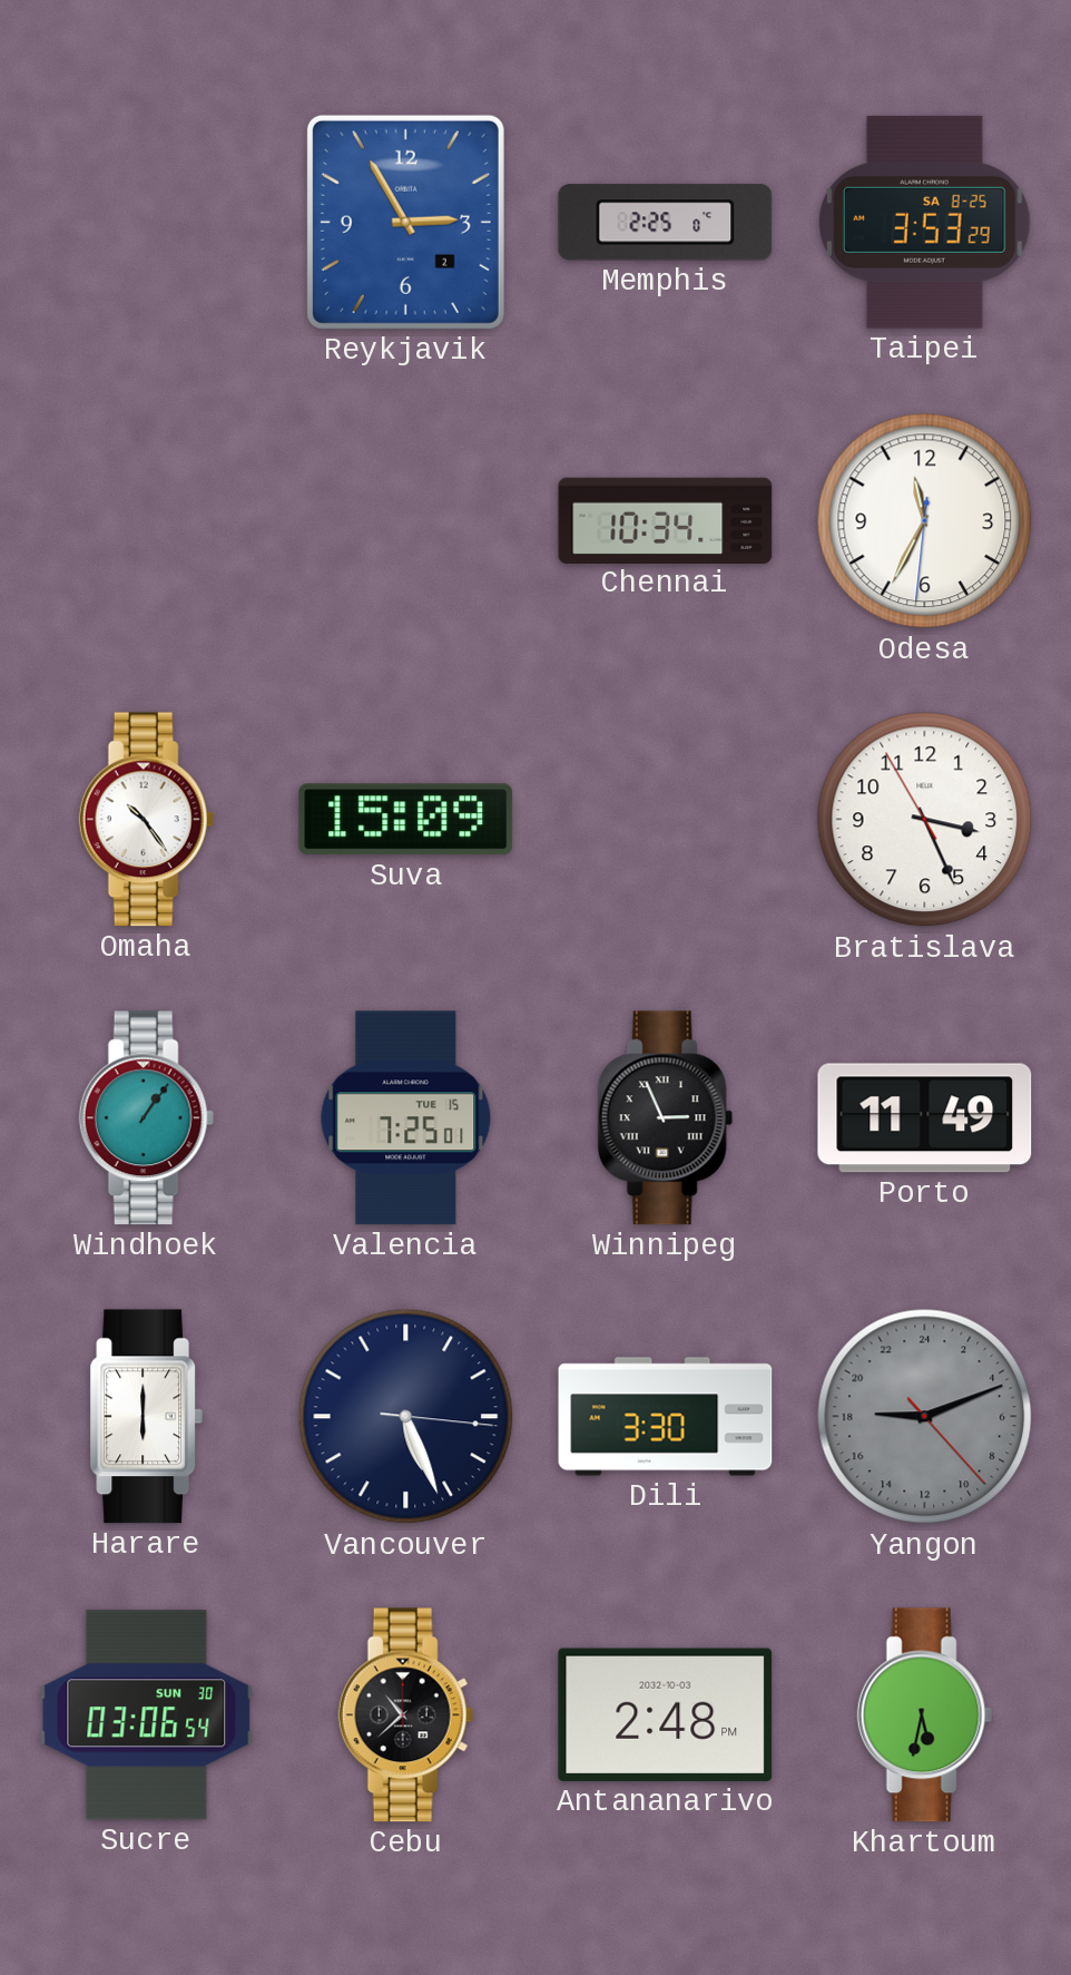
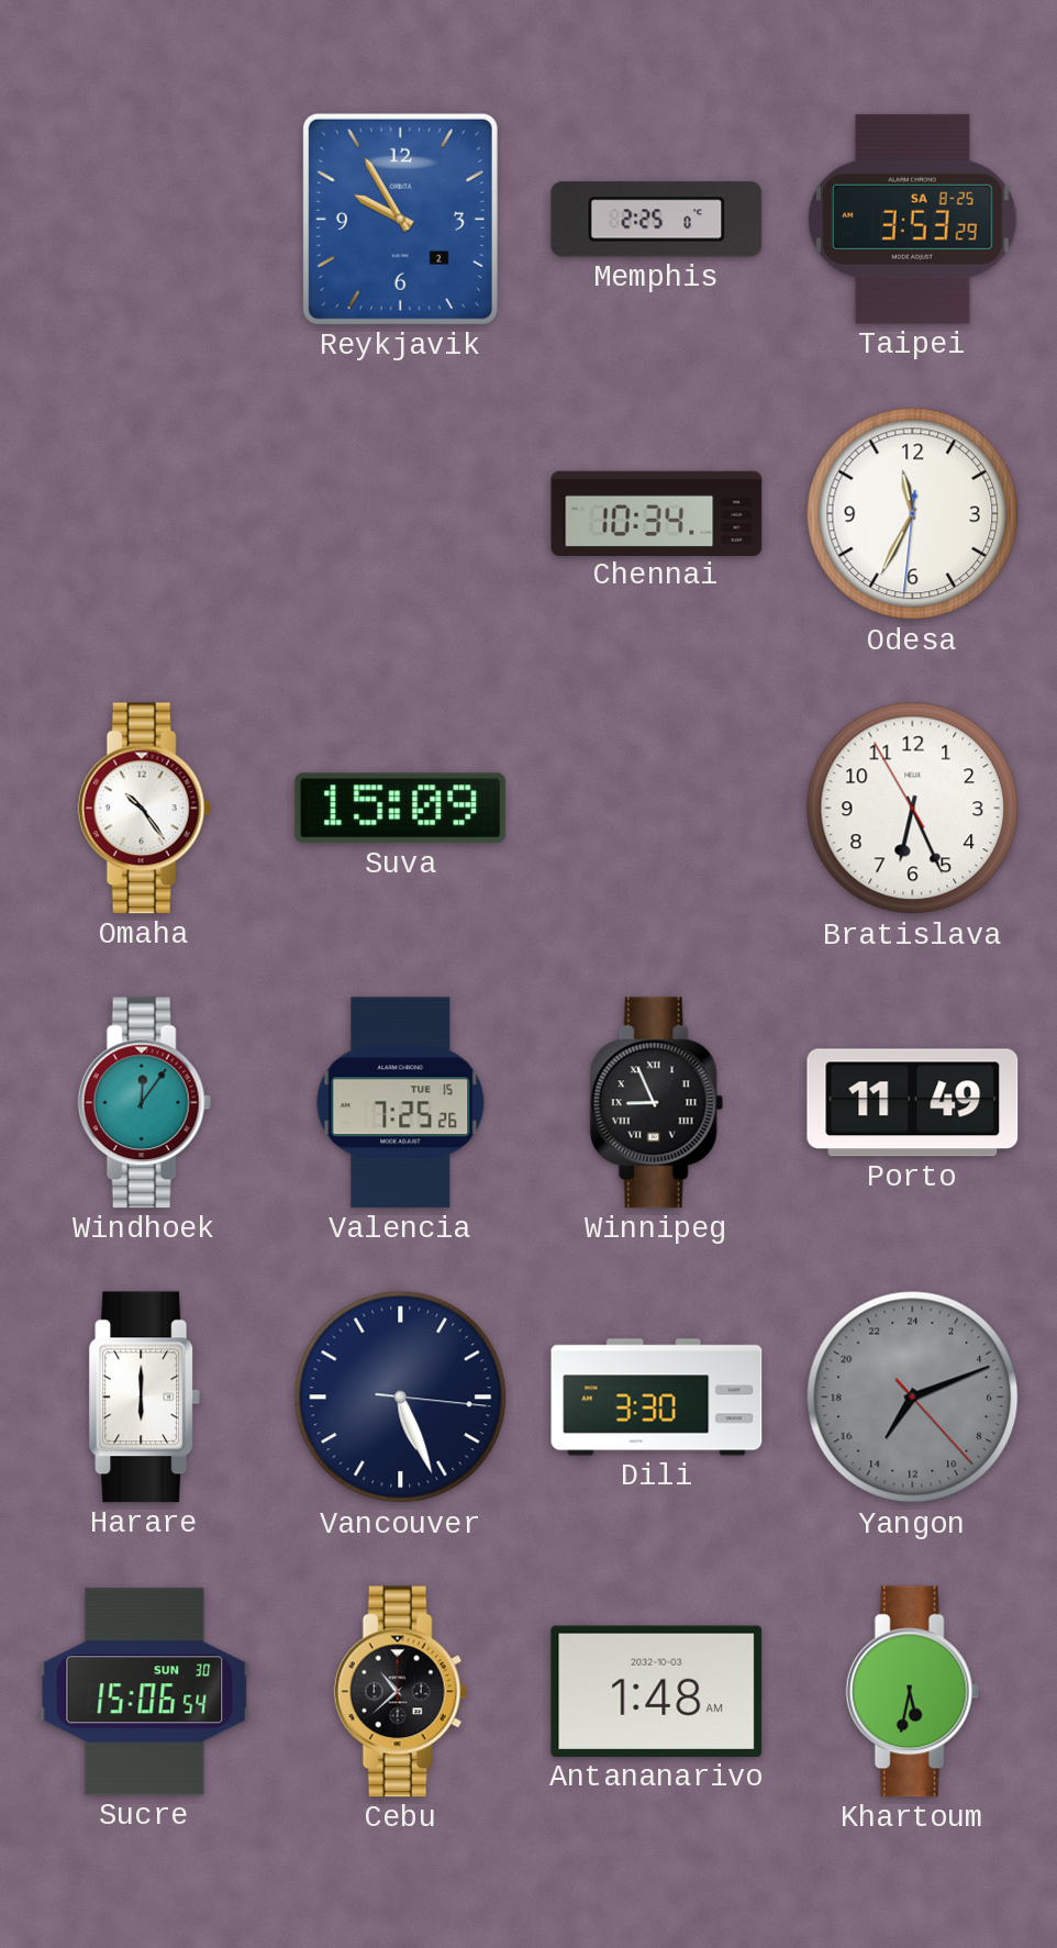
Reykjavik: 2:55 -> 9:55 (400, 219)
Bratislava: 3:25 -> 6:25 (913, 809)
Windhoek: 1:06 -> 12:06 (144, 1103)
Valencia: 7:25:01 -> 7:25:26 (401, 1103)
Winnipeg: 2:56 -> 8:56 (656, 1103)
Yangon: 18:11 -> 14:11 (913, 1398)
Sucre: 03:06 -> 15:06 (145, 1692)
Antananarivo: 2:48 -> 1:48 (657, 1691)
